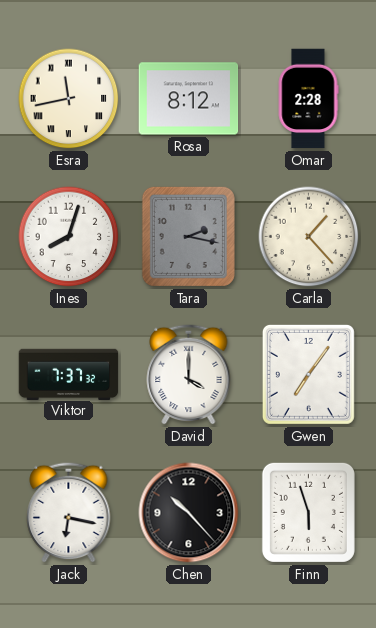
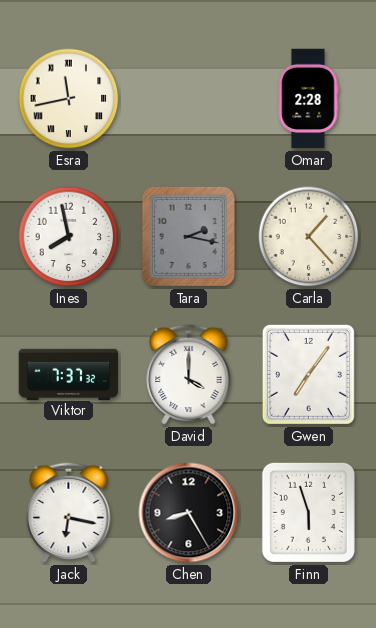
Rosa: 8:12 -> none (189, 99)
Ines: 8:03 -> 7:58 (69, 237)
Chen: 10:23 -> 8:25 (189, 513)
